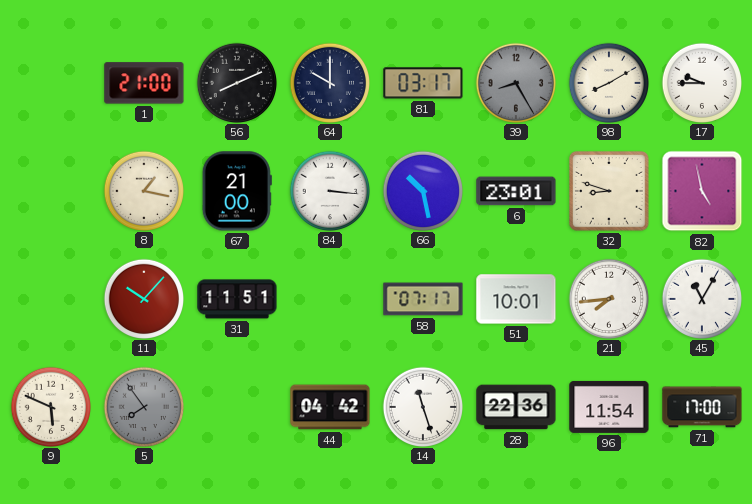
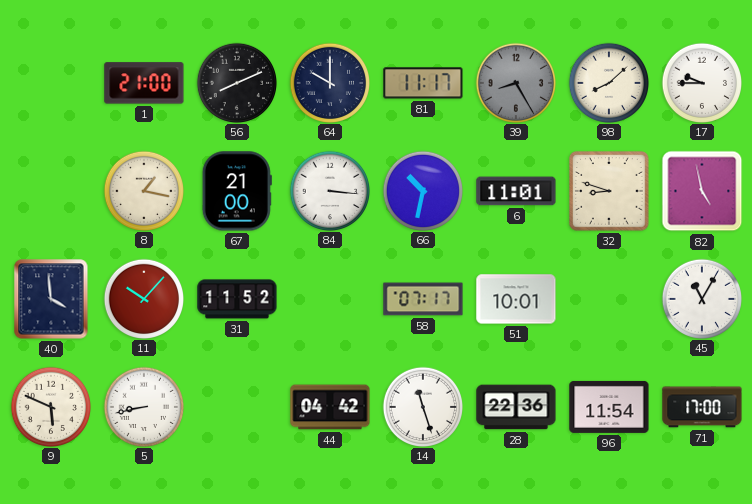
81: 03:17 -> 11:17 (423, 83)
98: 8:10 -> 8:08 (608, 82)
66: 10:28 -> 10:32 (422, 190)
6: 23:01 -> 11:01 (516, 191)
40: none -> 3:59 (51, 299)
31: 11:51 -> 11:52 (237, 299)
21: 7:44 -> none (608, 298)
5: 7:54 -> 8:43 (143, 406)
5 dial: grey -> white (143, 406)
